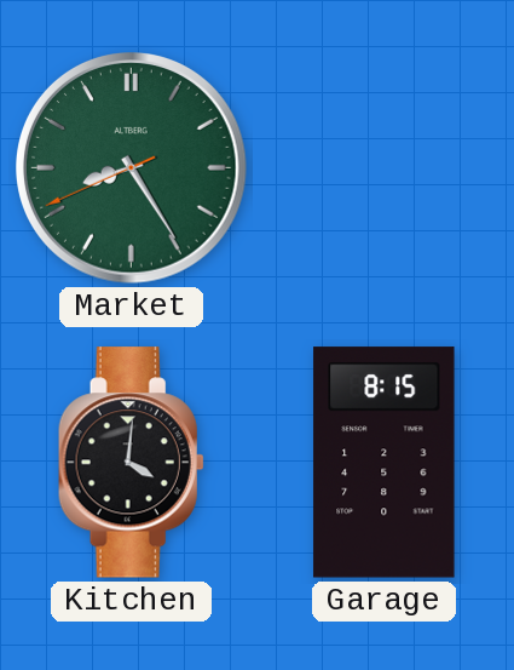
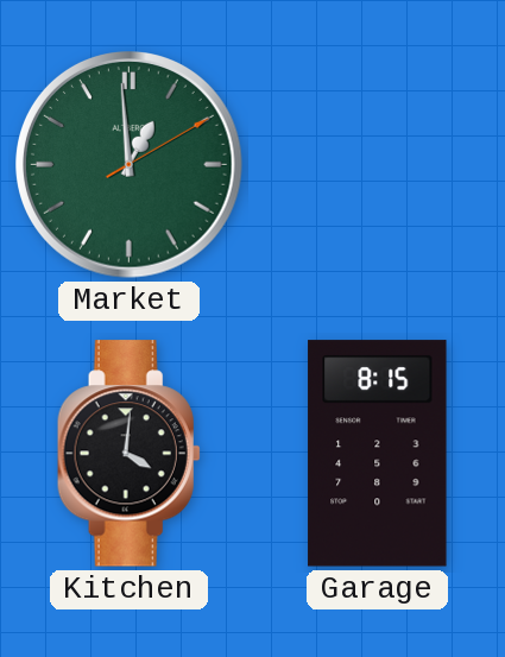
Market: 8:24 -> 12:59 (130, 165)
